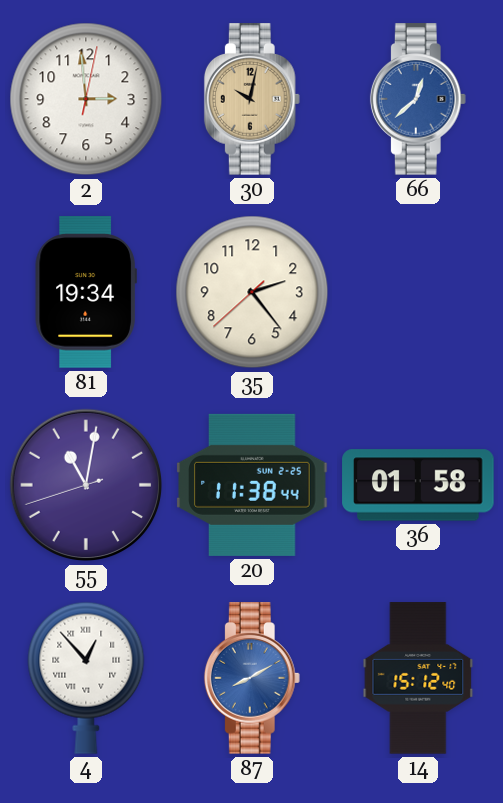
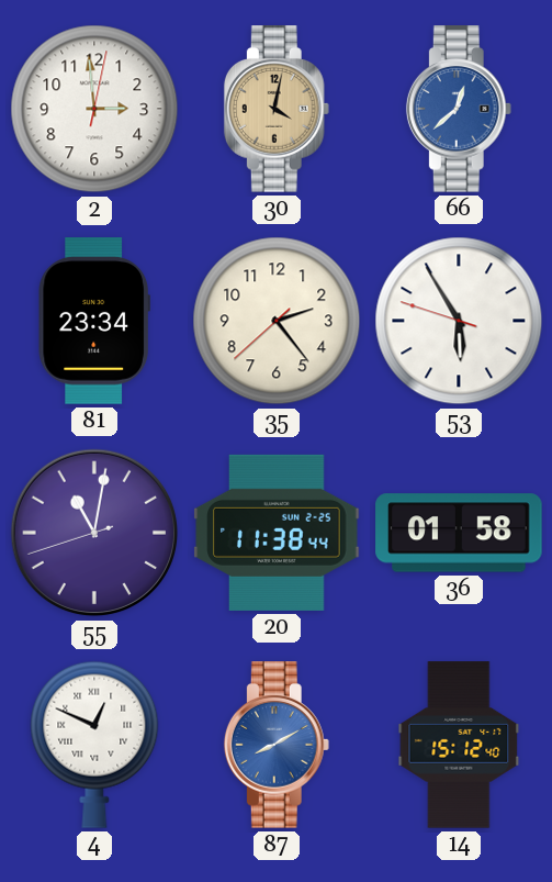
30: 10:02 -> 4:02 (277, 109)
81: 19:34 -> 23:34 (94, 321)
53: none -> 5:54 (459, 321)
4: 12:53 -> 12:49 (94, 745)
